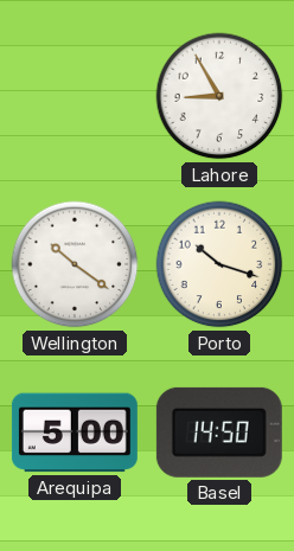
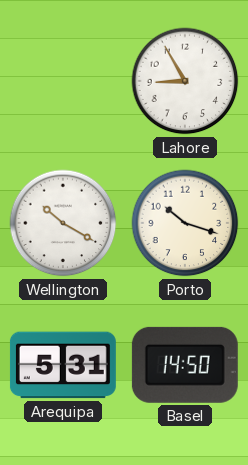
Wellington: 10:21 -> 10:20 (63, 223)
Arequipa: 5:00 -> 5:31 (63, 365)
